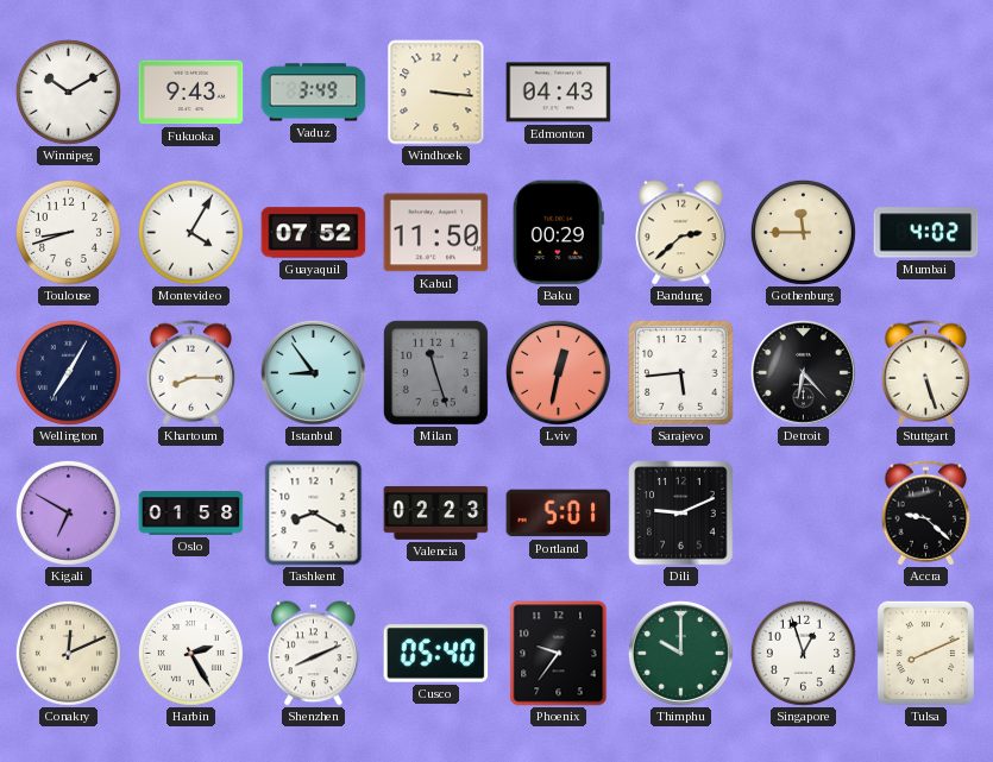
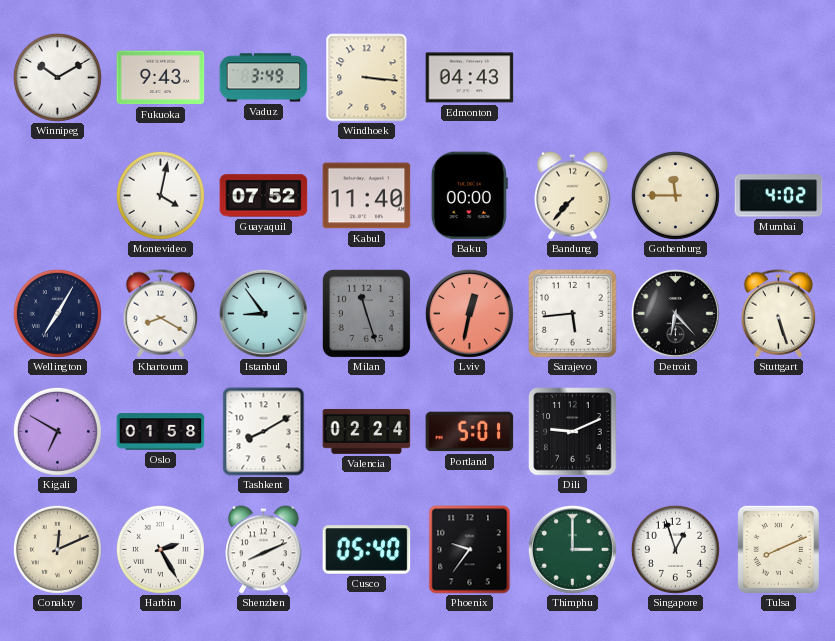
Toulouse: 8:42 -> none (68, 232)
Montevideo: 4:05 -> 4:02 (160, 195)
Kabul: 11:50 -> 11:40 (367, 196)
Baku: 00:29 -> 00:00 (469, 196)
Bandung: 2:38 -> 7:37 (573, 196)
Khartoum: 8:15 -> 8:20 (161, 314)
Tashkent: 8:20 -> 8:10 (264, 432)
Valencia: 02:23 -> 02:24 (367, 431)
Accra: 9:22 -> none (926, 514)
Thimphu: 10:00 -> 3:00 (572, 549)
